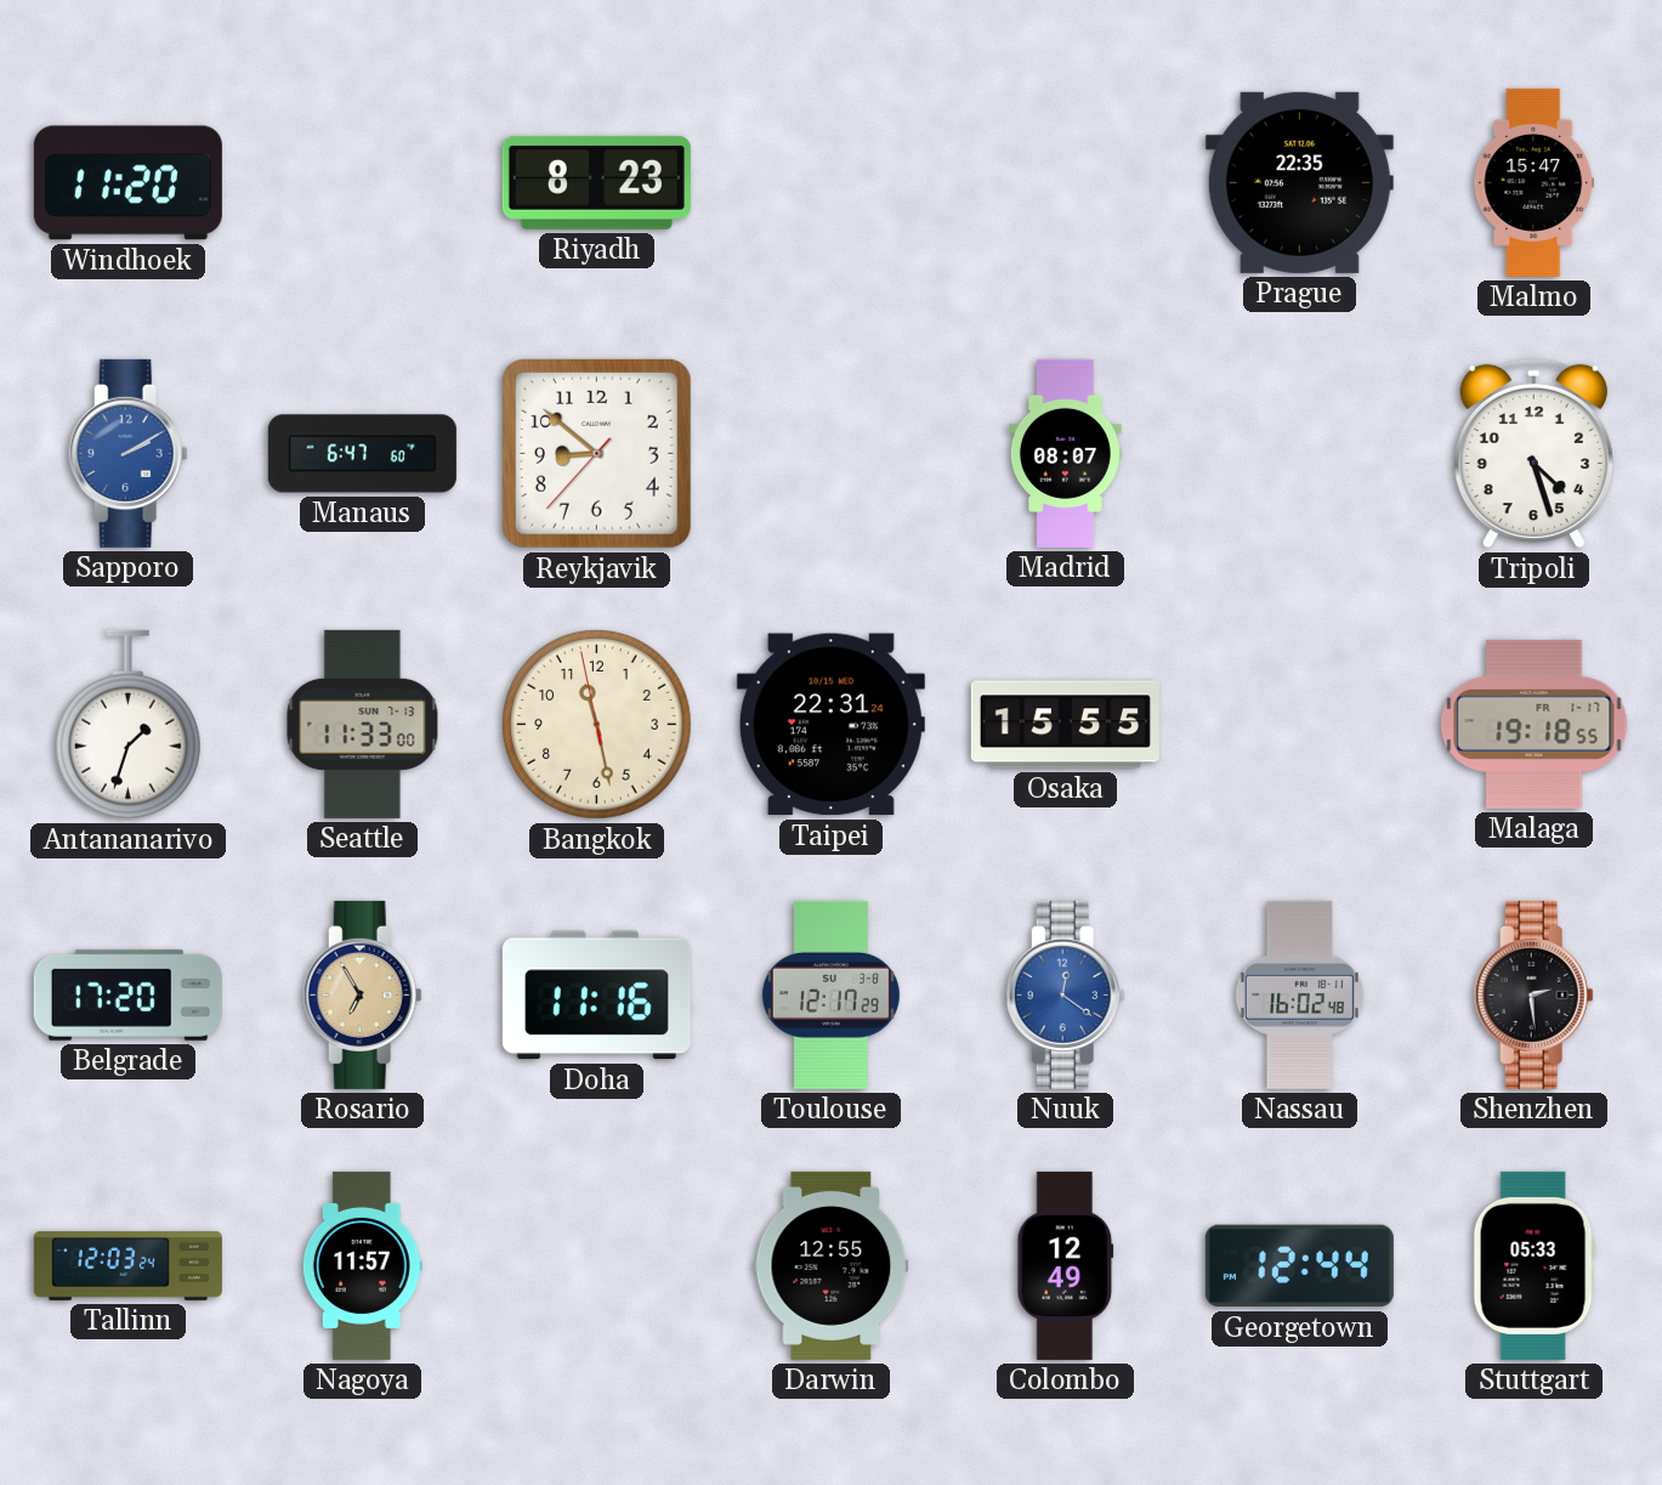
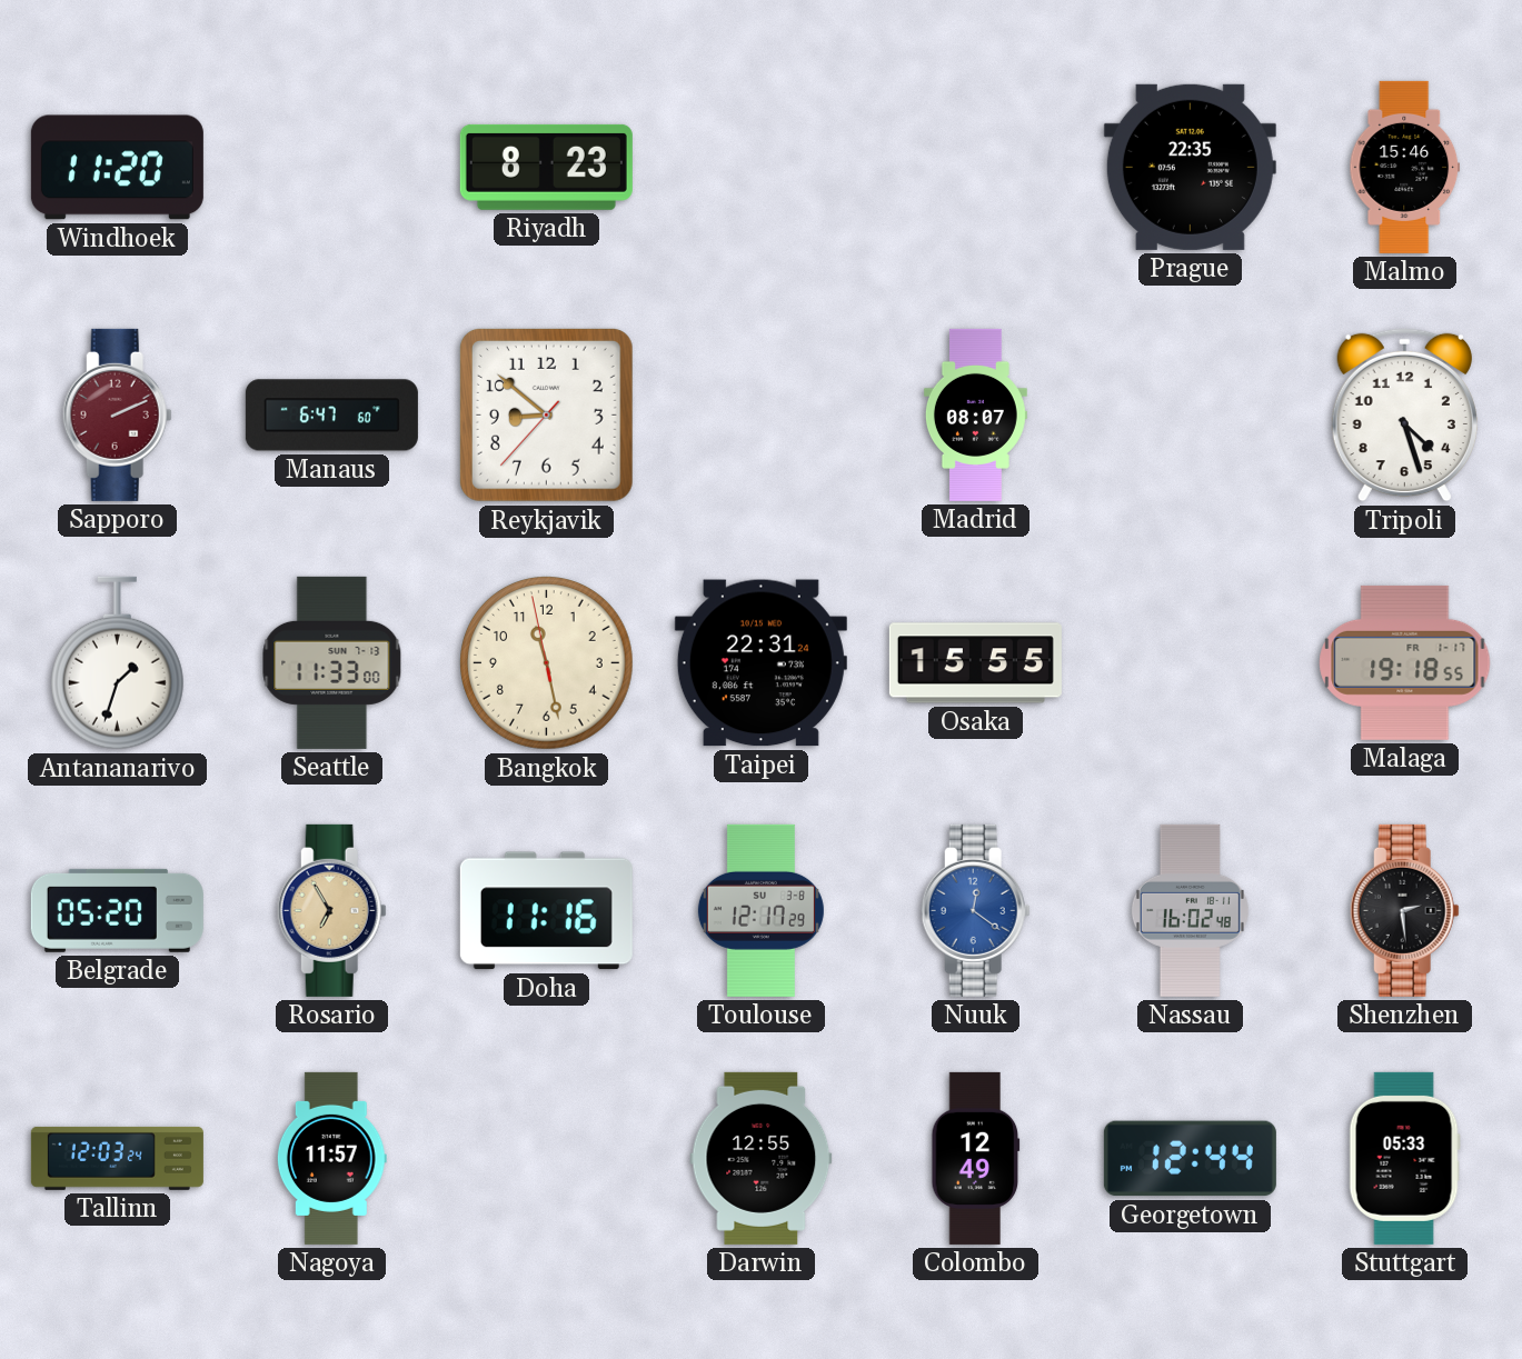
Malmo: 15:47 -> 15:46 (1405, 167)
Sapporo: 2:10 -> 2:11 (117, 414)
Sapporo dial: blue -> burgundy (117, 414)
Belgrade: 17:20 -> 05:20 (117, 910)
